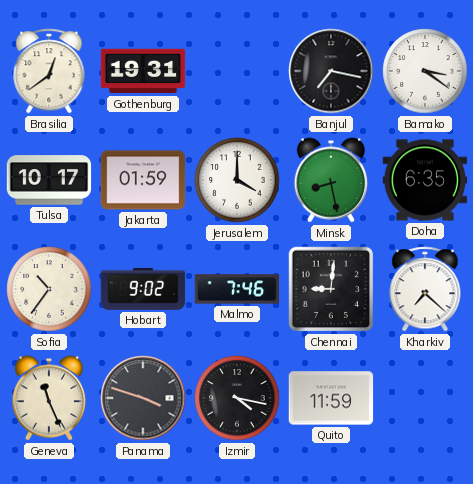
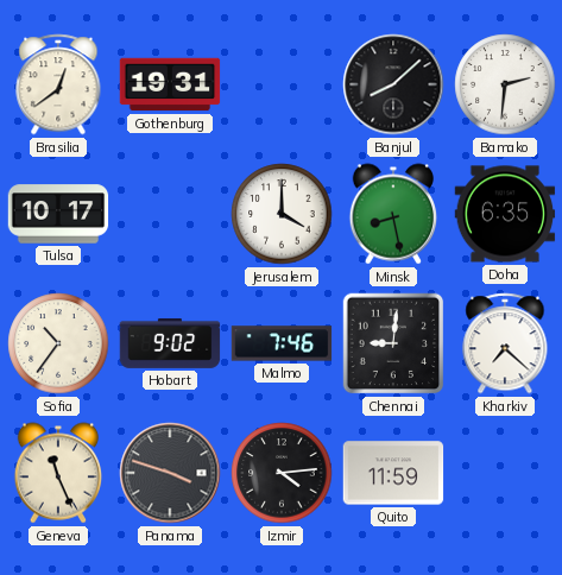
Banjul: 7:17 -> 8:08 (393, 84)
Bamako: 3:21 -> 2:31 (505, 84)
Jakarta: 01:59 -> none (143, 180)
Izmir: 4:17 -> 4:14 (282, 473)
